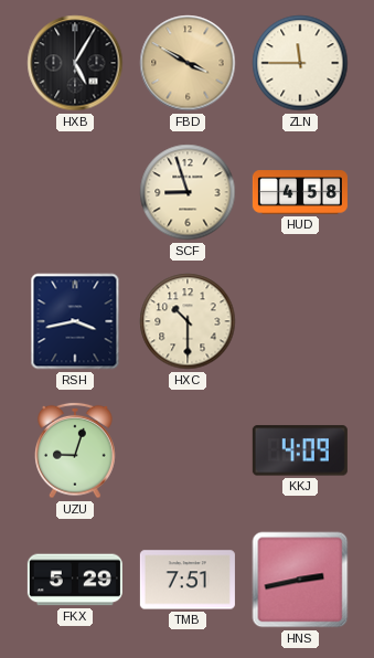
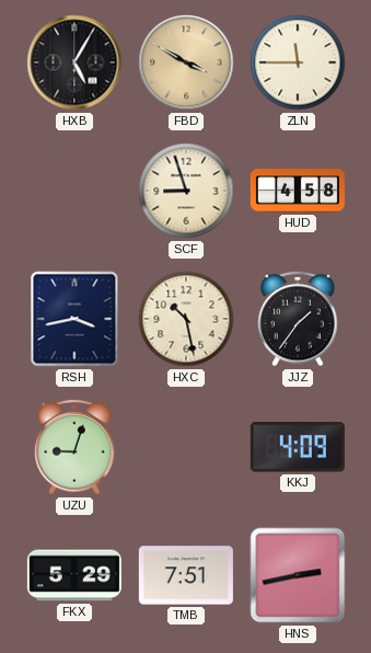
HXC: 10:30 -> 10:28 (186, 319)
JJZ: none -> 1:36 (298, 319)
